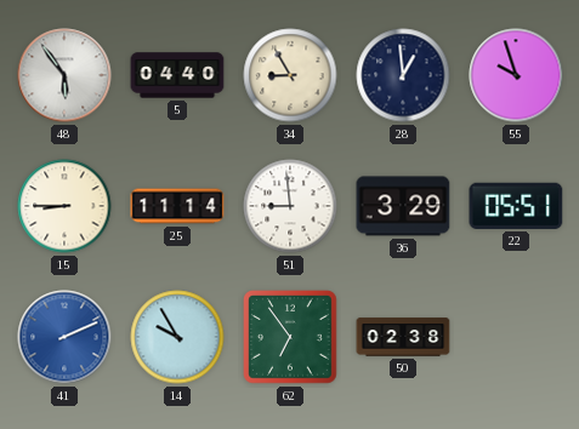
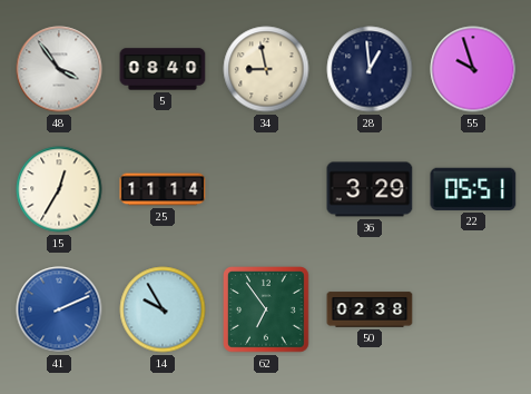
48: 5:54 -> 3:54 (59, 69)
5: 04:40 -> 08:40 (163, 69)
34: 8:55 -> 8:58 (266, 69)
15: 8:45 -> 12:35 (59, 189)
51: 8:59 -> none (290, 206)
